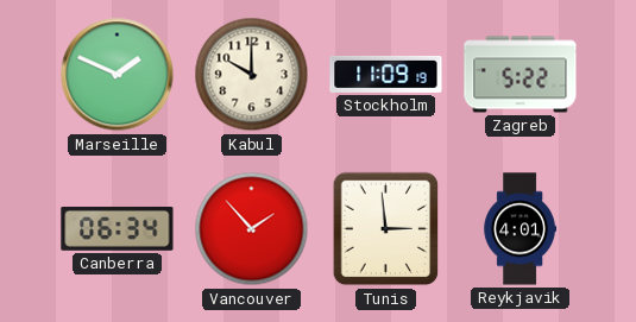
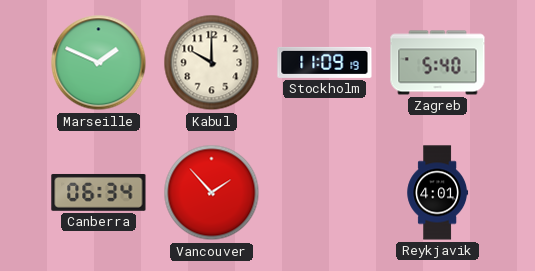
Zagreb: 5:22 -> 5:40 (438, 63)
Tunis: 2:59 -> none (386, 229)
